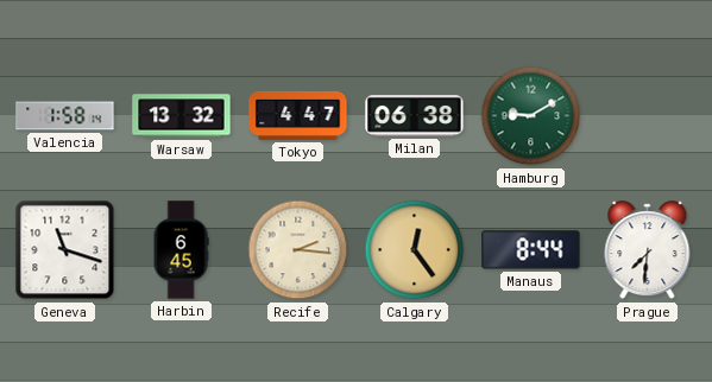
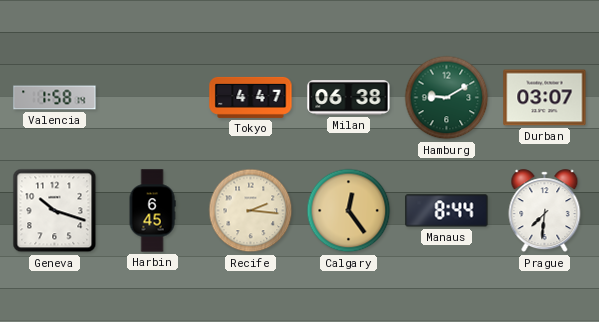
Warsaw: 13:32 -> none (182, 116)
Durban: none -> 03:07 (545, 98)
Geneva: 11:18 -> 10:18 (55, 211)
